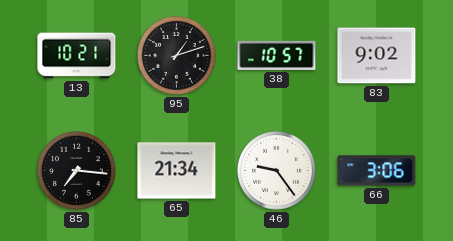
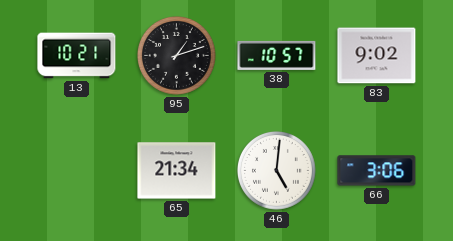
85: 7:16 -> none (77, 171)
46: 9:24 -> 5:01 (277, 171)
